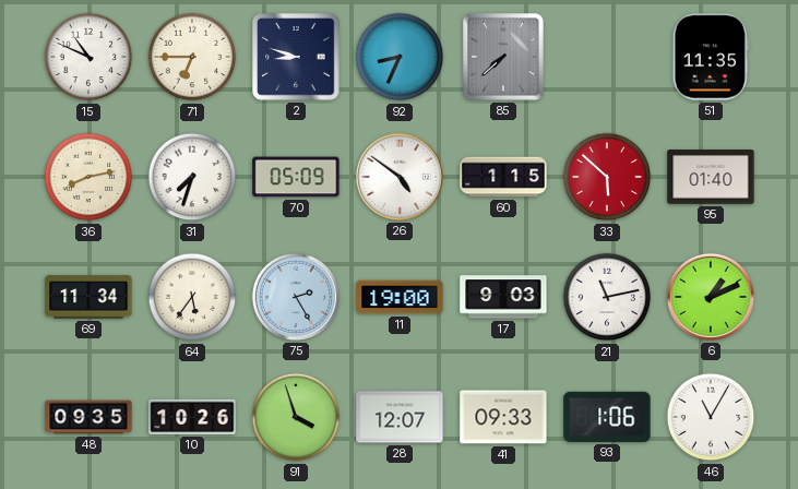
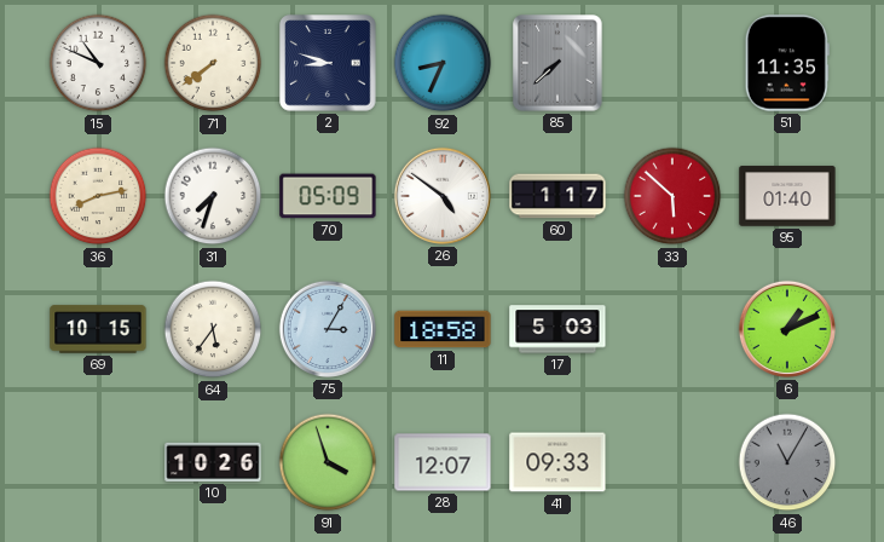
71: 6:45 -> 7:39 (213, 63)
60: 1:15 -> 1:17 (557, 196)
69: 11:34 -> 10:15 (98, 329)
75: 2:25 -> 3:05 (328, 329)
11: 19:00 -> 18:58 (443, 329)
17: 9:03 -> 5:03 (557, 329)
21: 11:13 -> none (607, 297)
48: 09:35 -> none (88, 417)
93: 1:06 -> none (607, 417)
46 dial: white -> grey (787, 462)
